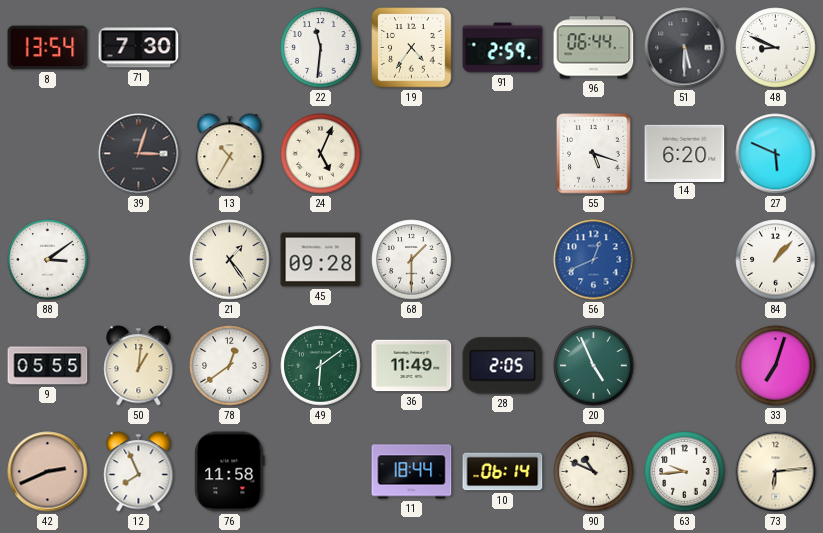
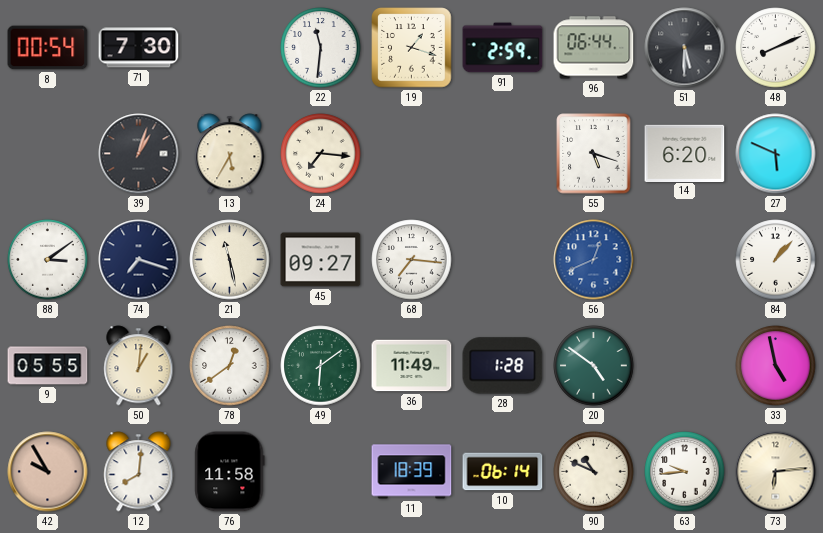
8: 13:54 -> 00:54 (48, 48)
19: 4:36 -> 1:18 (412, 48)
48: 8:49 -> 8:11 (776, 48)
39: 3:03 -> 1:03 (139, 154)
13: 10:35 -> 5:35 (230, 154)
24: 5:04 -> 7:16 (321, 154)
74: none -> 7:18 (139, 260)
21: 1:24 -> 11:28 (230, 260)
45: 09:28 -> 09:27 (321, 260)
68: 1:30 -> 7:16 (412, 260)
28: 2:05 -> 1:28 (503, 366)
20: 4:56 -> 4:51 (594, 366)
33: 7:03 -> 4:58 (776, 366)
42: 2:41 -> 9:55 (48, 472)
12: 7:56 -> 8:01 (139, 472)
11: 18:44 -> 18:39 (412, 472)
